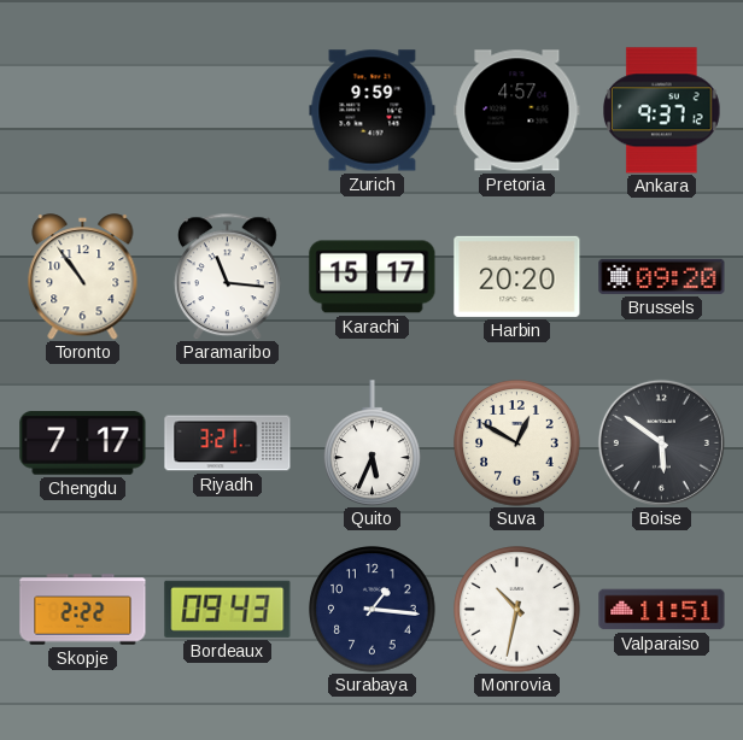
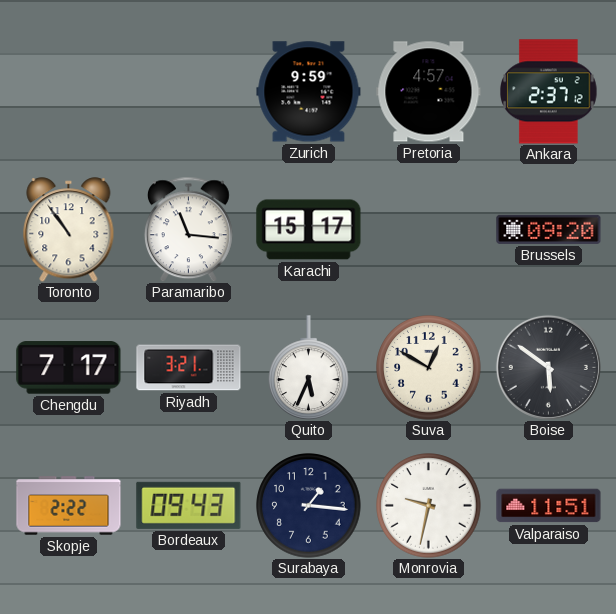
Ankara: 9:37 -> 2:37 (549, 92)
Harbin: 20:20 -> none (517, 276)
Monrovia: 10:32 -> 9:32 (429, 506)
